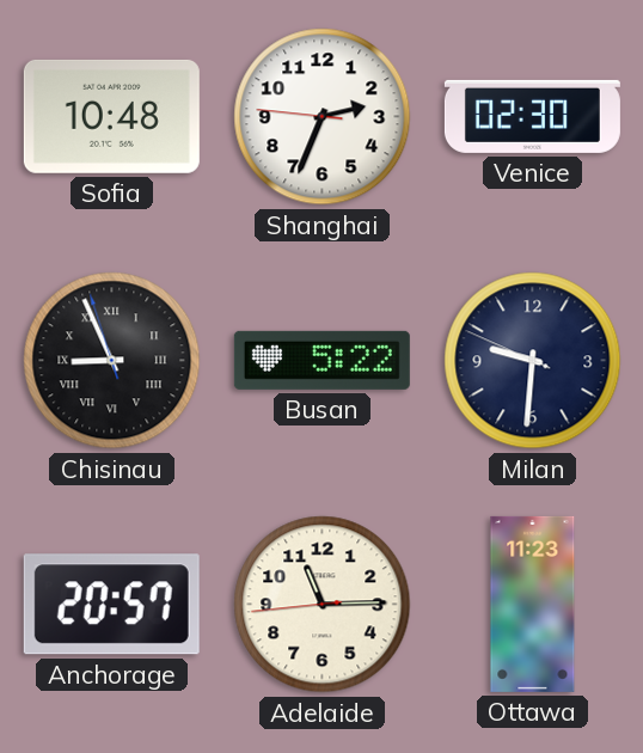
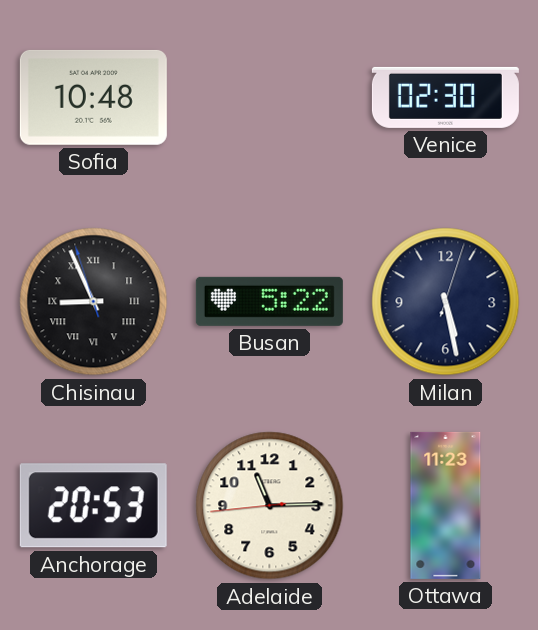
Shanghai: 2:33 -> none (323, 117)
Milan: 9:30 -> 5:28 (446, 302)
Anchorage: 20:57 -> 20:53 (93, 506)
